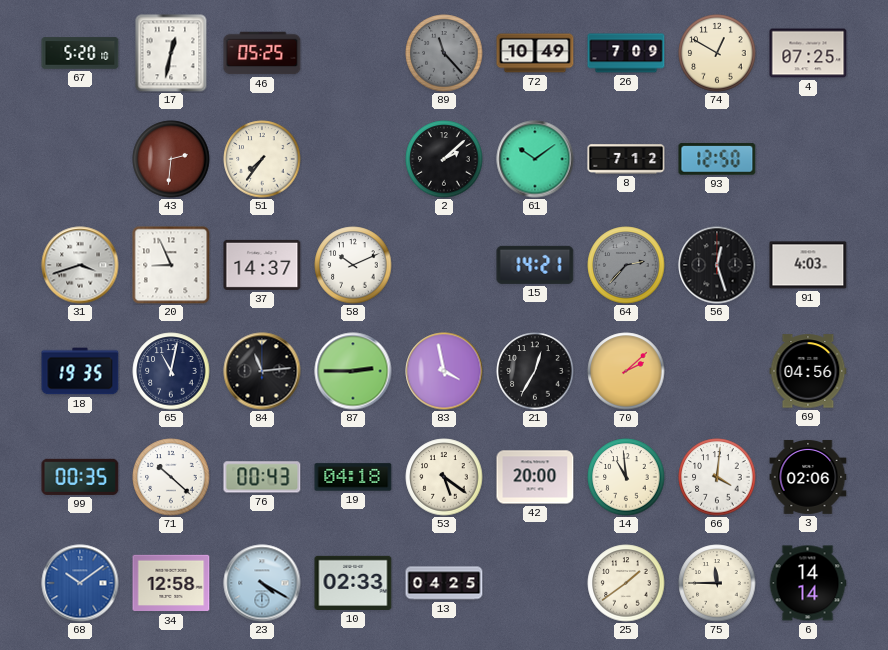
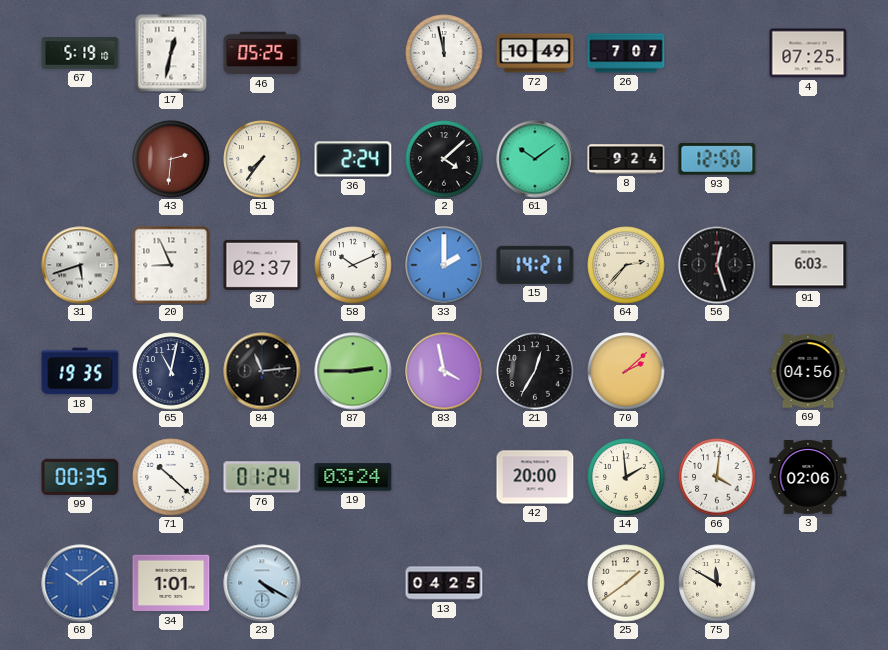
67: 5:20 -> 5:19 (80, 53)
89: 11:23 -> 11:58 (444, 53)
89 dial: grey -> white (444, 53)
26: 7:09 -> 7:07 (626, 53)
74: 12:50 -> none (717, 53)
36: none -> 2:24 (353, 159)
2: 2:08 -> 4:08 (444, 159)
8: 7:12 -> 9:24 (626, 159)
31: 3:42 -> 5:42 (80, 265)
37: 14:37 -> 02:37 (262, 265)
33: none -> 2:00 (444, 265)
64 dial: grey -> cream (626, 265)
91: 4:03 -> 6:03 (808, 265)
76: 00:43 -> 01:24 (262, 477)
19: 04:18 -> 03:24 (353, 477)
53: 5:21 -> none (444, 477)
14: 10:59 -> 1:59 (626, 477)
34: 12:58 -> 1:01 (171, 583)
10: 02:33 -> none (353, 583)
75: 11:45 -> 11:50 (717, 583)
6: 14:14 -> none (808, 583)
